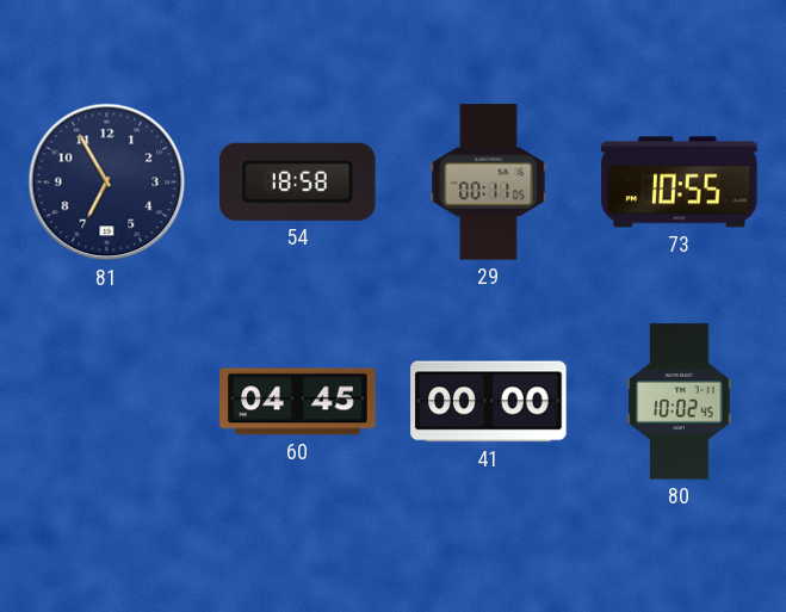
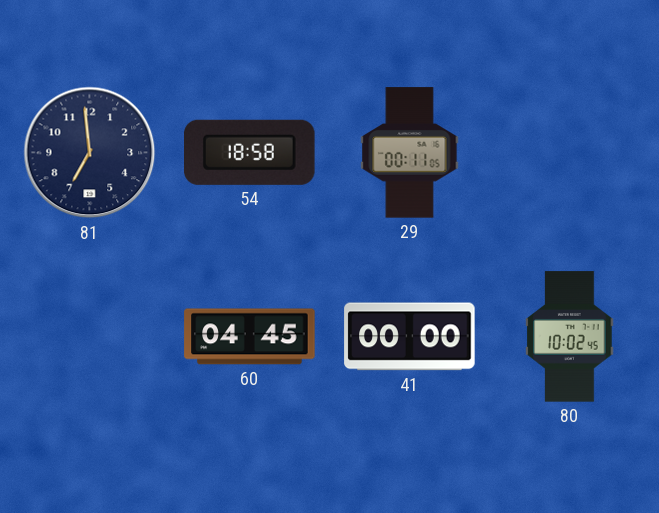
81: 6:55 -> 6:59 (90, 153)
73: 10:55 -> none (680, 183)
